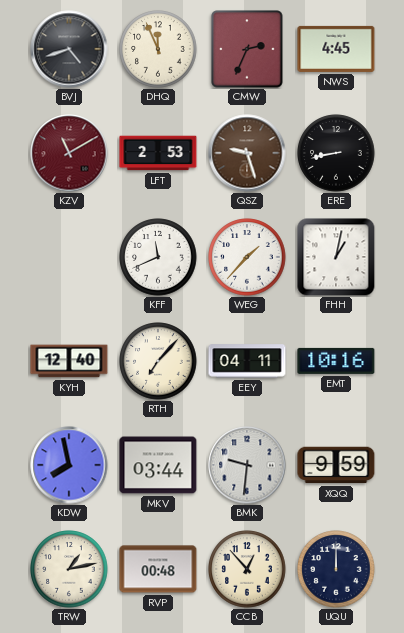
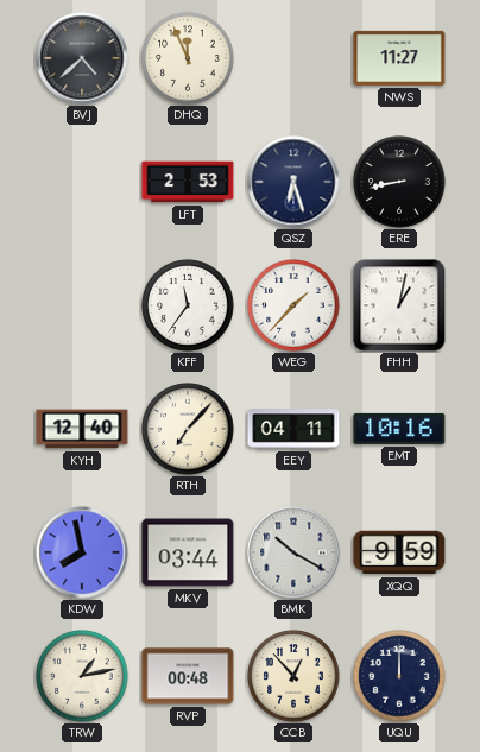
BVJ: 4:42 -> 4:38 (82, 58)
CMW: 2:34 -> none (247, 49)
NWS: 4:45 -> 11:27 (399, 58)
KZV: 11:10 -> none (69, 153)
QSZ: 9:27 -> 6:27 (293, 182)
QSZ dial: brown -> navy (293, 182)
KFF: 11:41 -> 11:36 (188, 305)
BMK: 9:31 -> 10:20 (293, 552)
